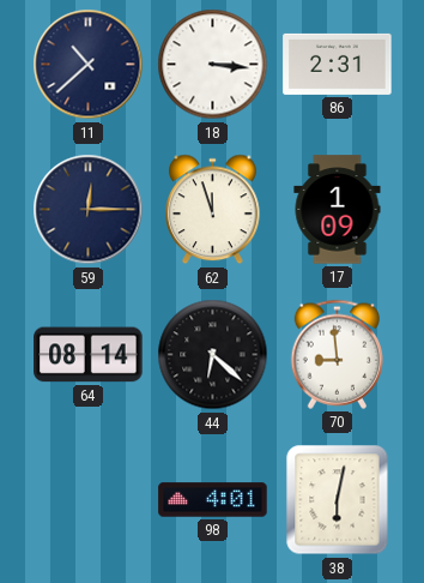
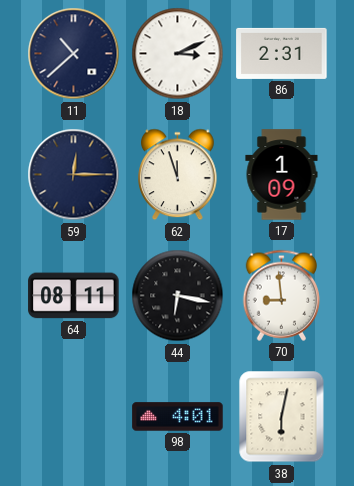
18: 3:16 -> 3:11 (178, 54)
64: 08:14 -> 08:11 (74, 296)
44: 6:22 -> 6:17 (178, 296)
